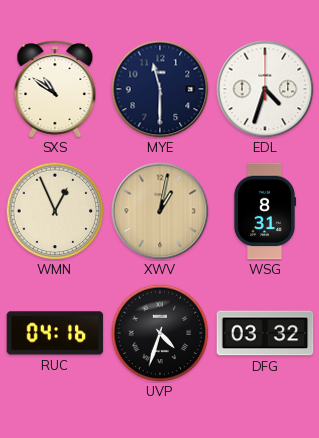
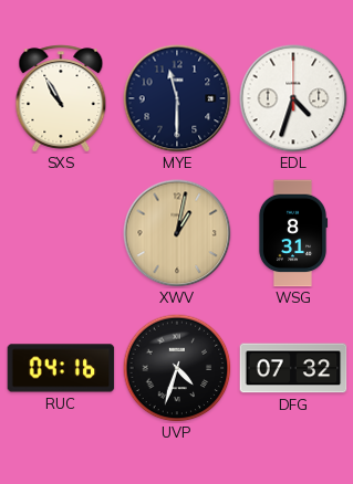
SXS: 10:51 -> 10:55 (61, 98)
WMN: 12:56 -> none (55, 211)
DFG: 03:32 -> 07:32 (293, 368)
